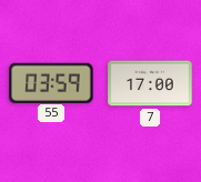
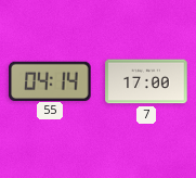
55: 03:59 -> 04:14 (50, 80)
